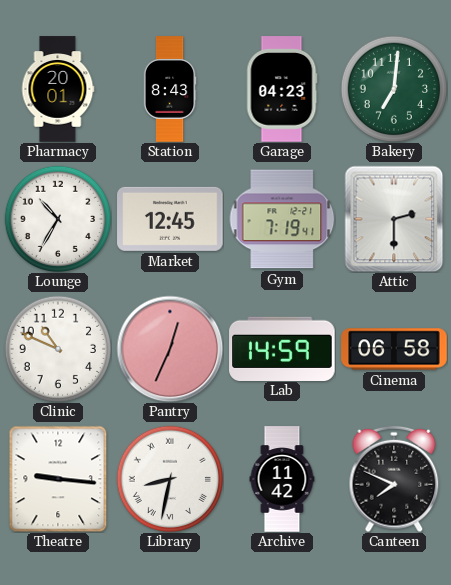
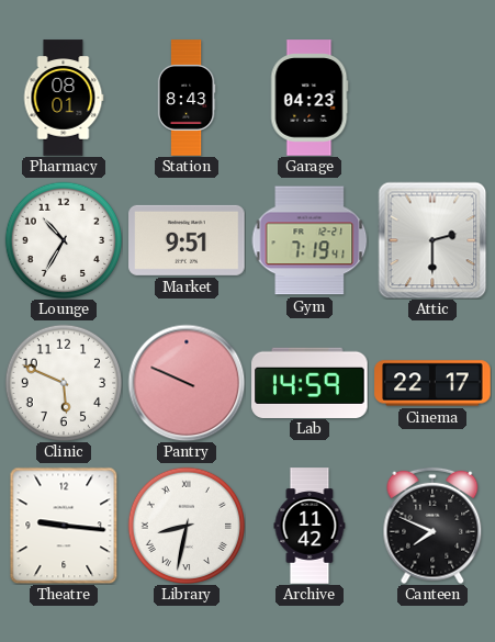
Pharmacy: 20:01 -> 08:01 (64, 98)
Bakery: 7:01 -> none (393, 88)
Market: 12:45 -> 9:51 (187, 240)
Clinic: 10:49 -> 5:49 (63, 382)
Pantry: 12:34 -> 9:49 (187, 383)
Cinema: 06:58 -> 22:17 (432, 383)
